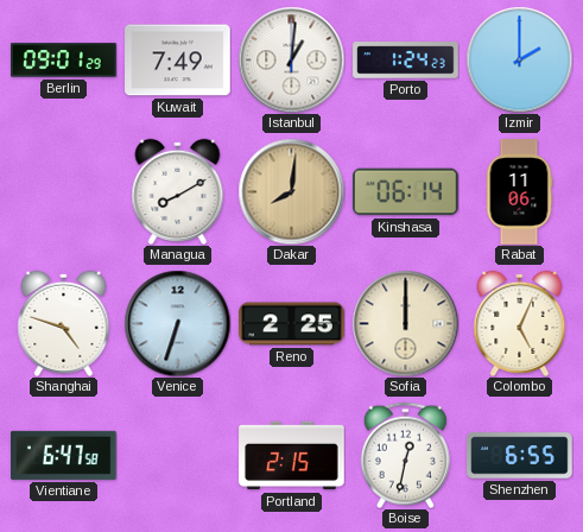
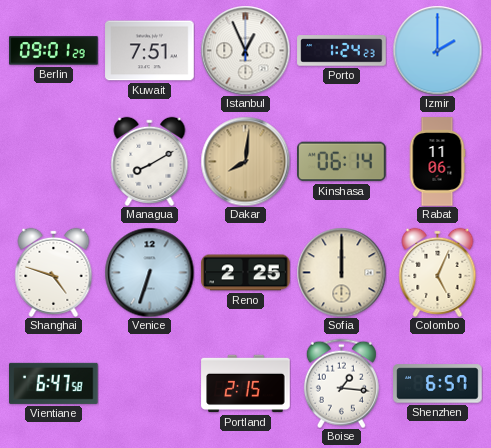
Kuwait: 7:49 -> 7:51 (150, 51)
Istanbul: 1:01 -> 12:56 (245, 50)
Boise: 12:32 -> 1:16 (341, 383)
Shenzhen: 6:55 -> 6:57 (438, 384)
